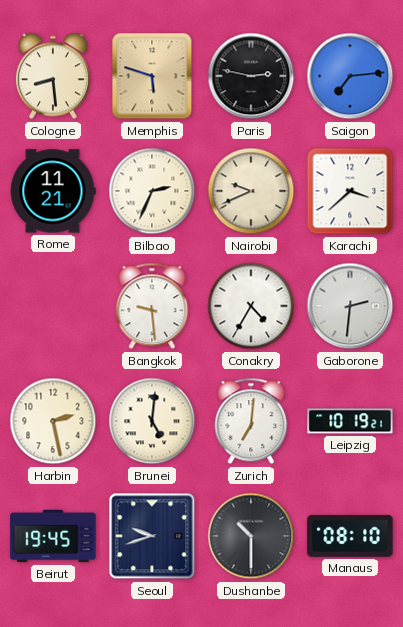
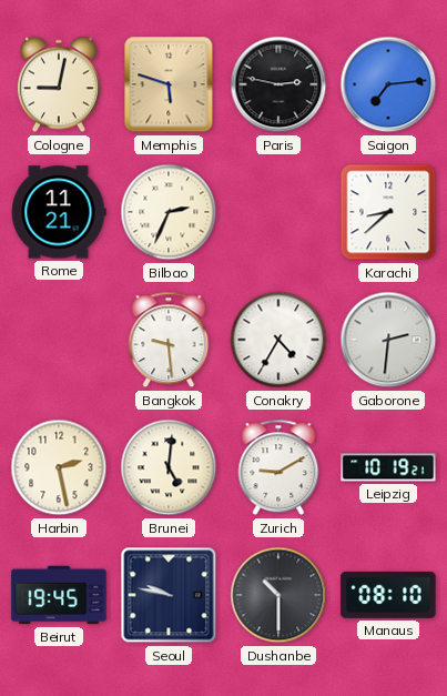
Cologne: 8:29 -> 9:02 (59, 84)
Nairobi: 9:41 -> none (251, 191)
Karachi: 3:38 -> 8:38 (388, 212)
Zurich: 7:01 -> 9:10 (278, 467)
Seoul: 9:42 -> 9:47 (169, 595)
